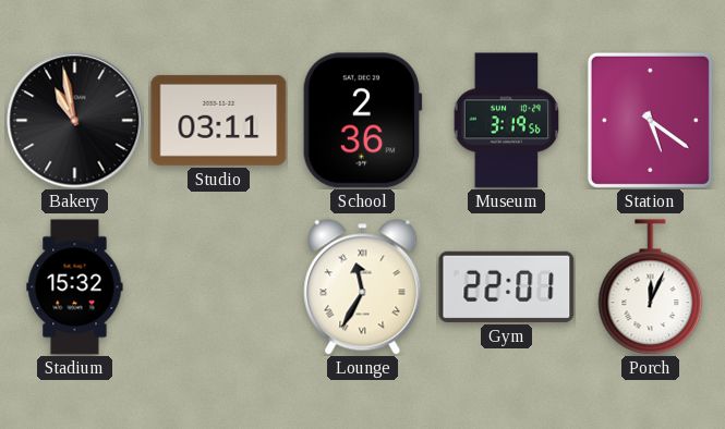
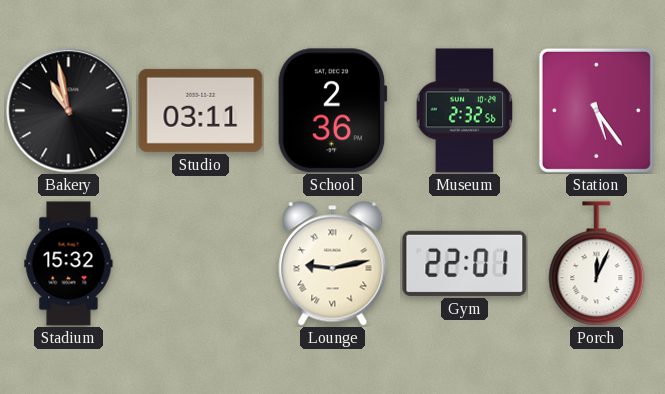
Museum: 3:19 -> 2:32 (465, 111)
Station: 5:21 -> 5:24 (596, 110)
Lounge: 11:35 -> 9:13 (333, 264)
